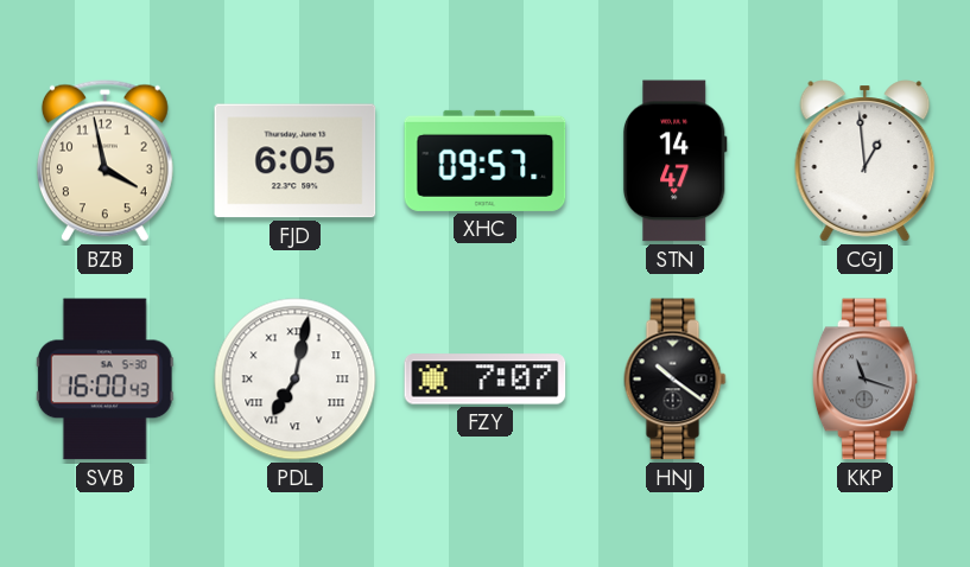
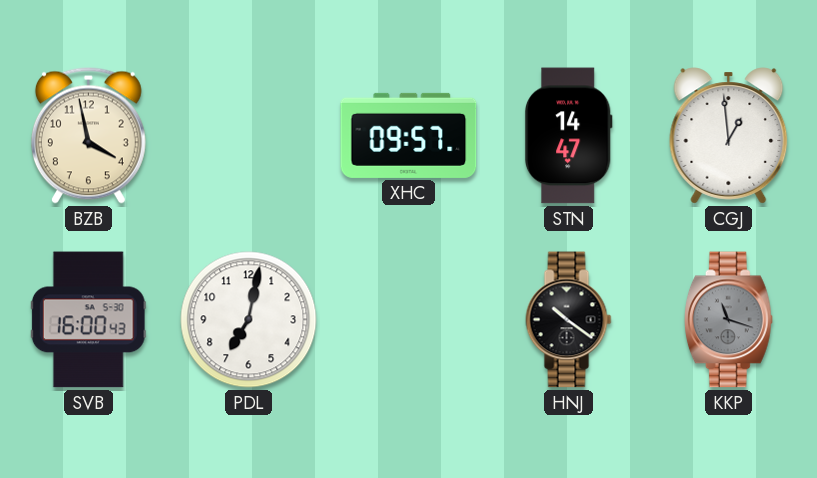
FJD: 6:05 -> none (296, 161)
PDL numerals: Roman -> Arabic (249, 320)
FZY: 7:07 -> none (486, 380)
